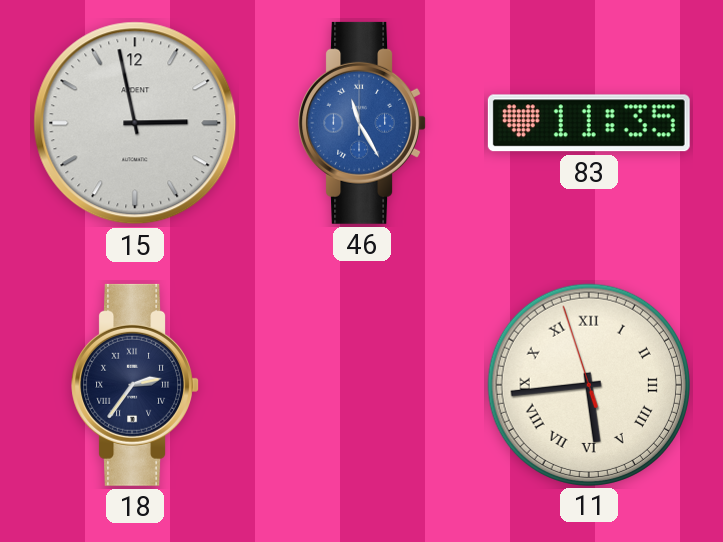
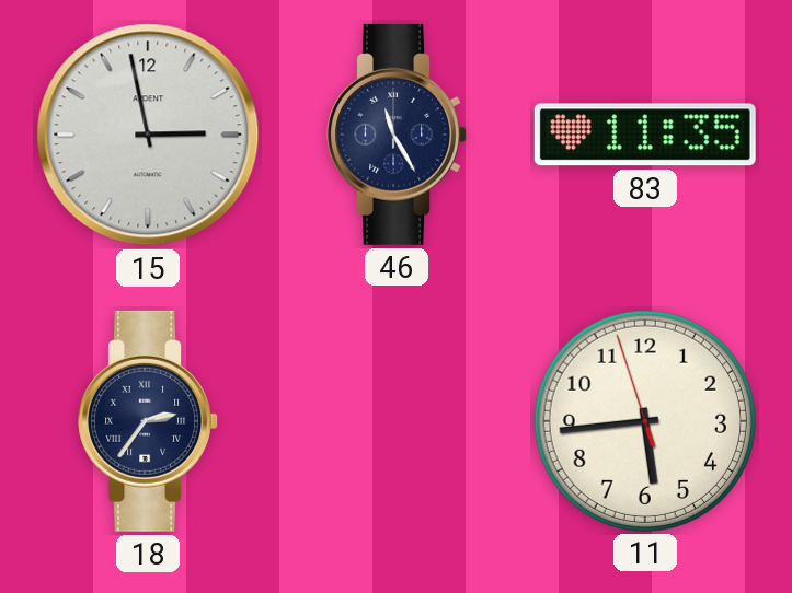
46 dial: blue -> navy (397, 135)
11 numerals: Roman -> Arabic (644, 420)
